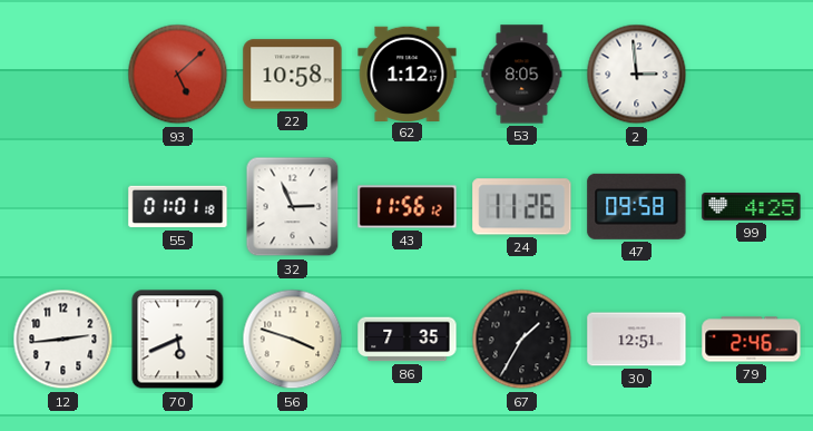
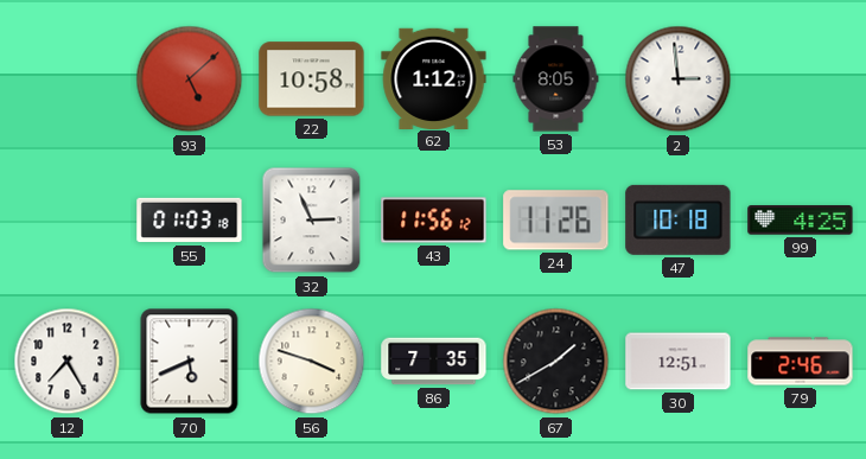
55: 01:01 -> 01:03 (190, 221)
47: 09:58 -> 10:18 (679, 219)
12: 2:44 -> 7:25 (68, 362)
67: 1:35 -> 1:40 (556, 362)
